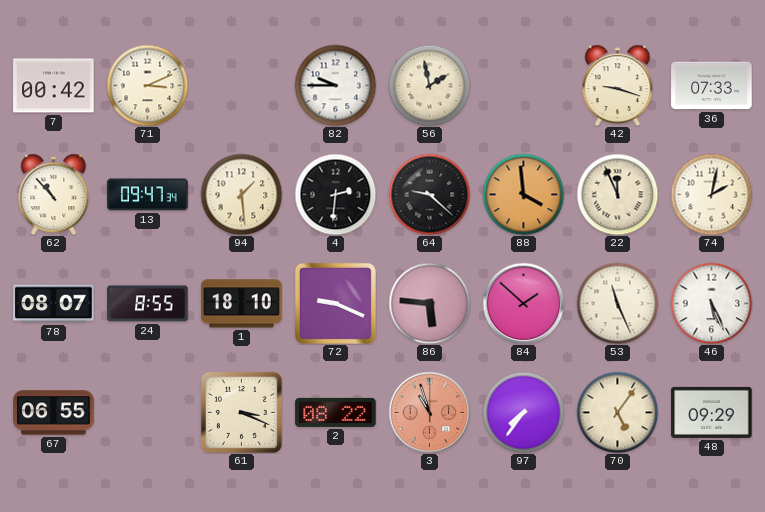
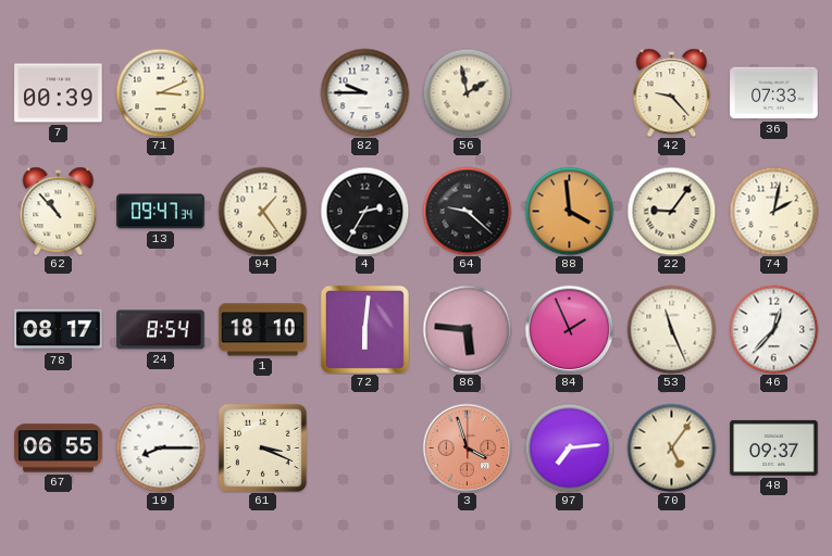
7: 00:42 -> 00:39 (59, 93)
42: 9:18 -> 9:23 (672, 92)
94: 1:29 -> 1:24 (262, 211)
4: 2:31 -> 2:35 (364, 211)
22: 11:56 -> 9:06 (671, 211)
78: 08:07 -> 08:17 (59, 330)
24: 8:55 -> 8:54 (161, 330)
72: 9:19 -> 6:01 (364, 329)
84: 1:52 -> 1:56 (569, 329)
46: 5:26 -> 12:37 (773, 329)
19: none -> 8:15 (160, 447)
2: 08:22 -> none (336, 412)
3: 10:57 -> 3:57 (467, 447)
97: 7:36 -> 7:14 (569, 447)
48: 09:29 -> 09:37 (774, 447)
